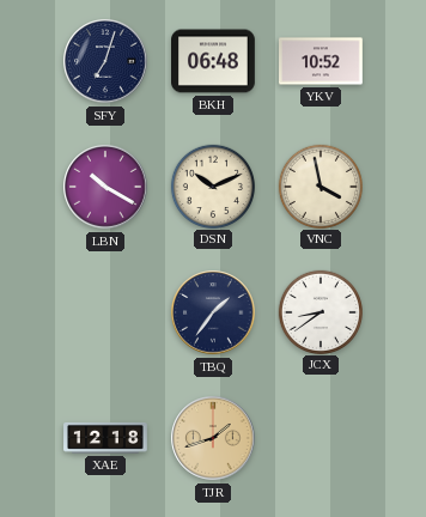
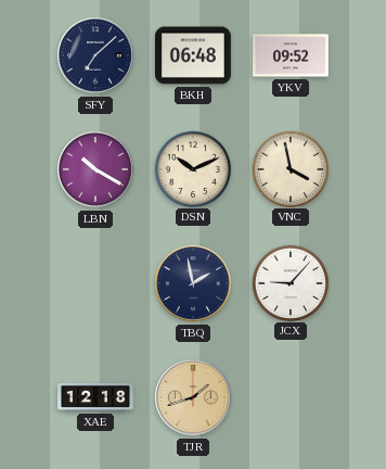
SFY: 7:03 -> 7:08 (95, 55)
YKV: 10:52 -> 09:52 (292, 55)
TBQ: 1:36 -> 1:58 (193, 283)
JCX: 8:39 -> 9:07 (289, 282)
